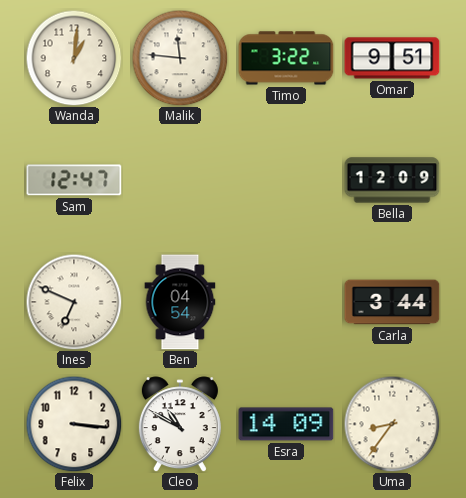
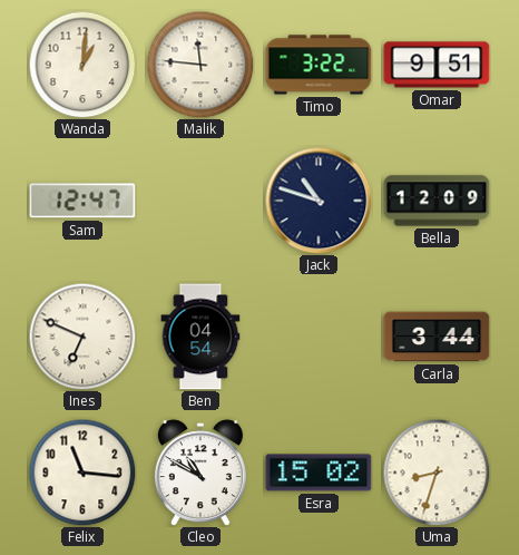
Jack: none -> 10:48 (319, 201)
Felix: 3:16 -> 11:16 (82, 473)
Esra: 14:09 -> 15:02 (319, 473)
Uma: 8:36 -> 8:33 (437, 473)
